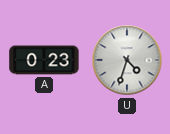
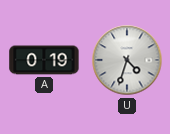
A: 0:23 -> 0:19 (44, 60)
